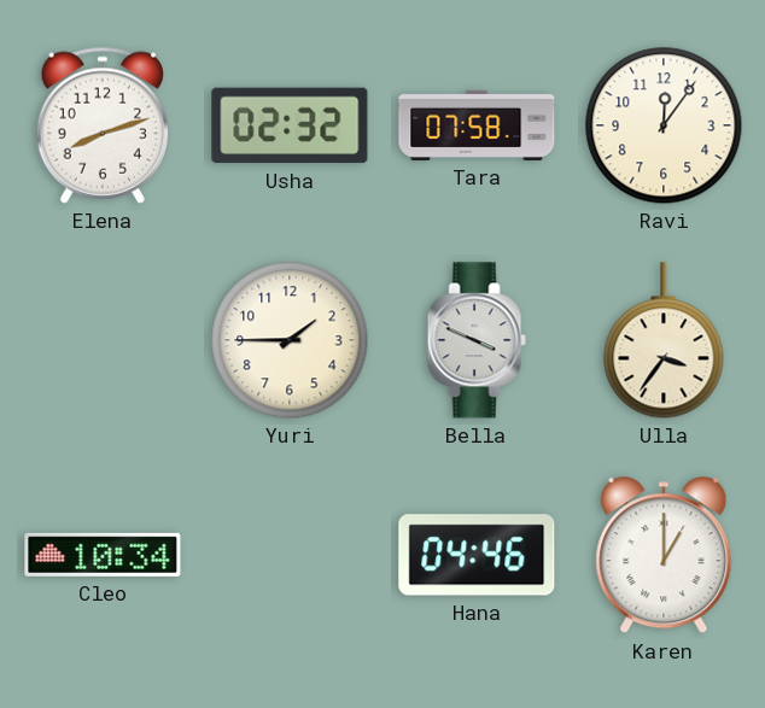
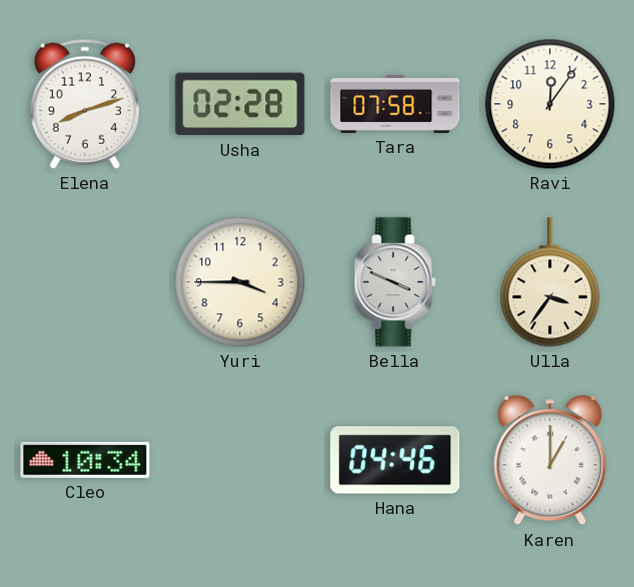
Usha: 02:32 -> 02:28 (240, 104)
Yuri: 1:45 -> 3:45 (240, 282)
